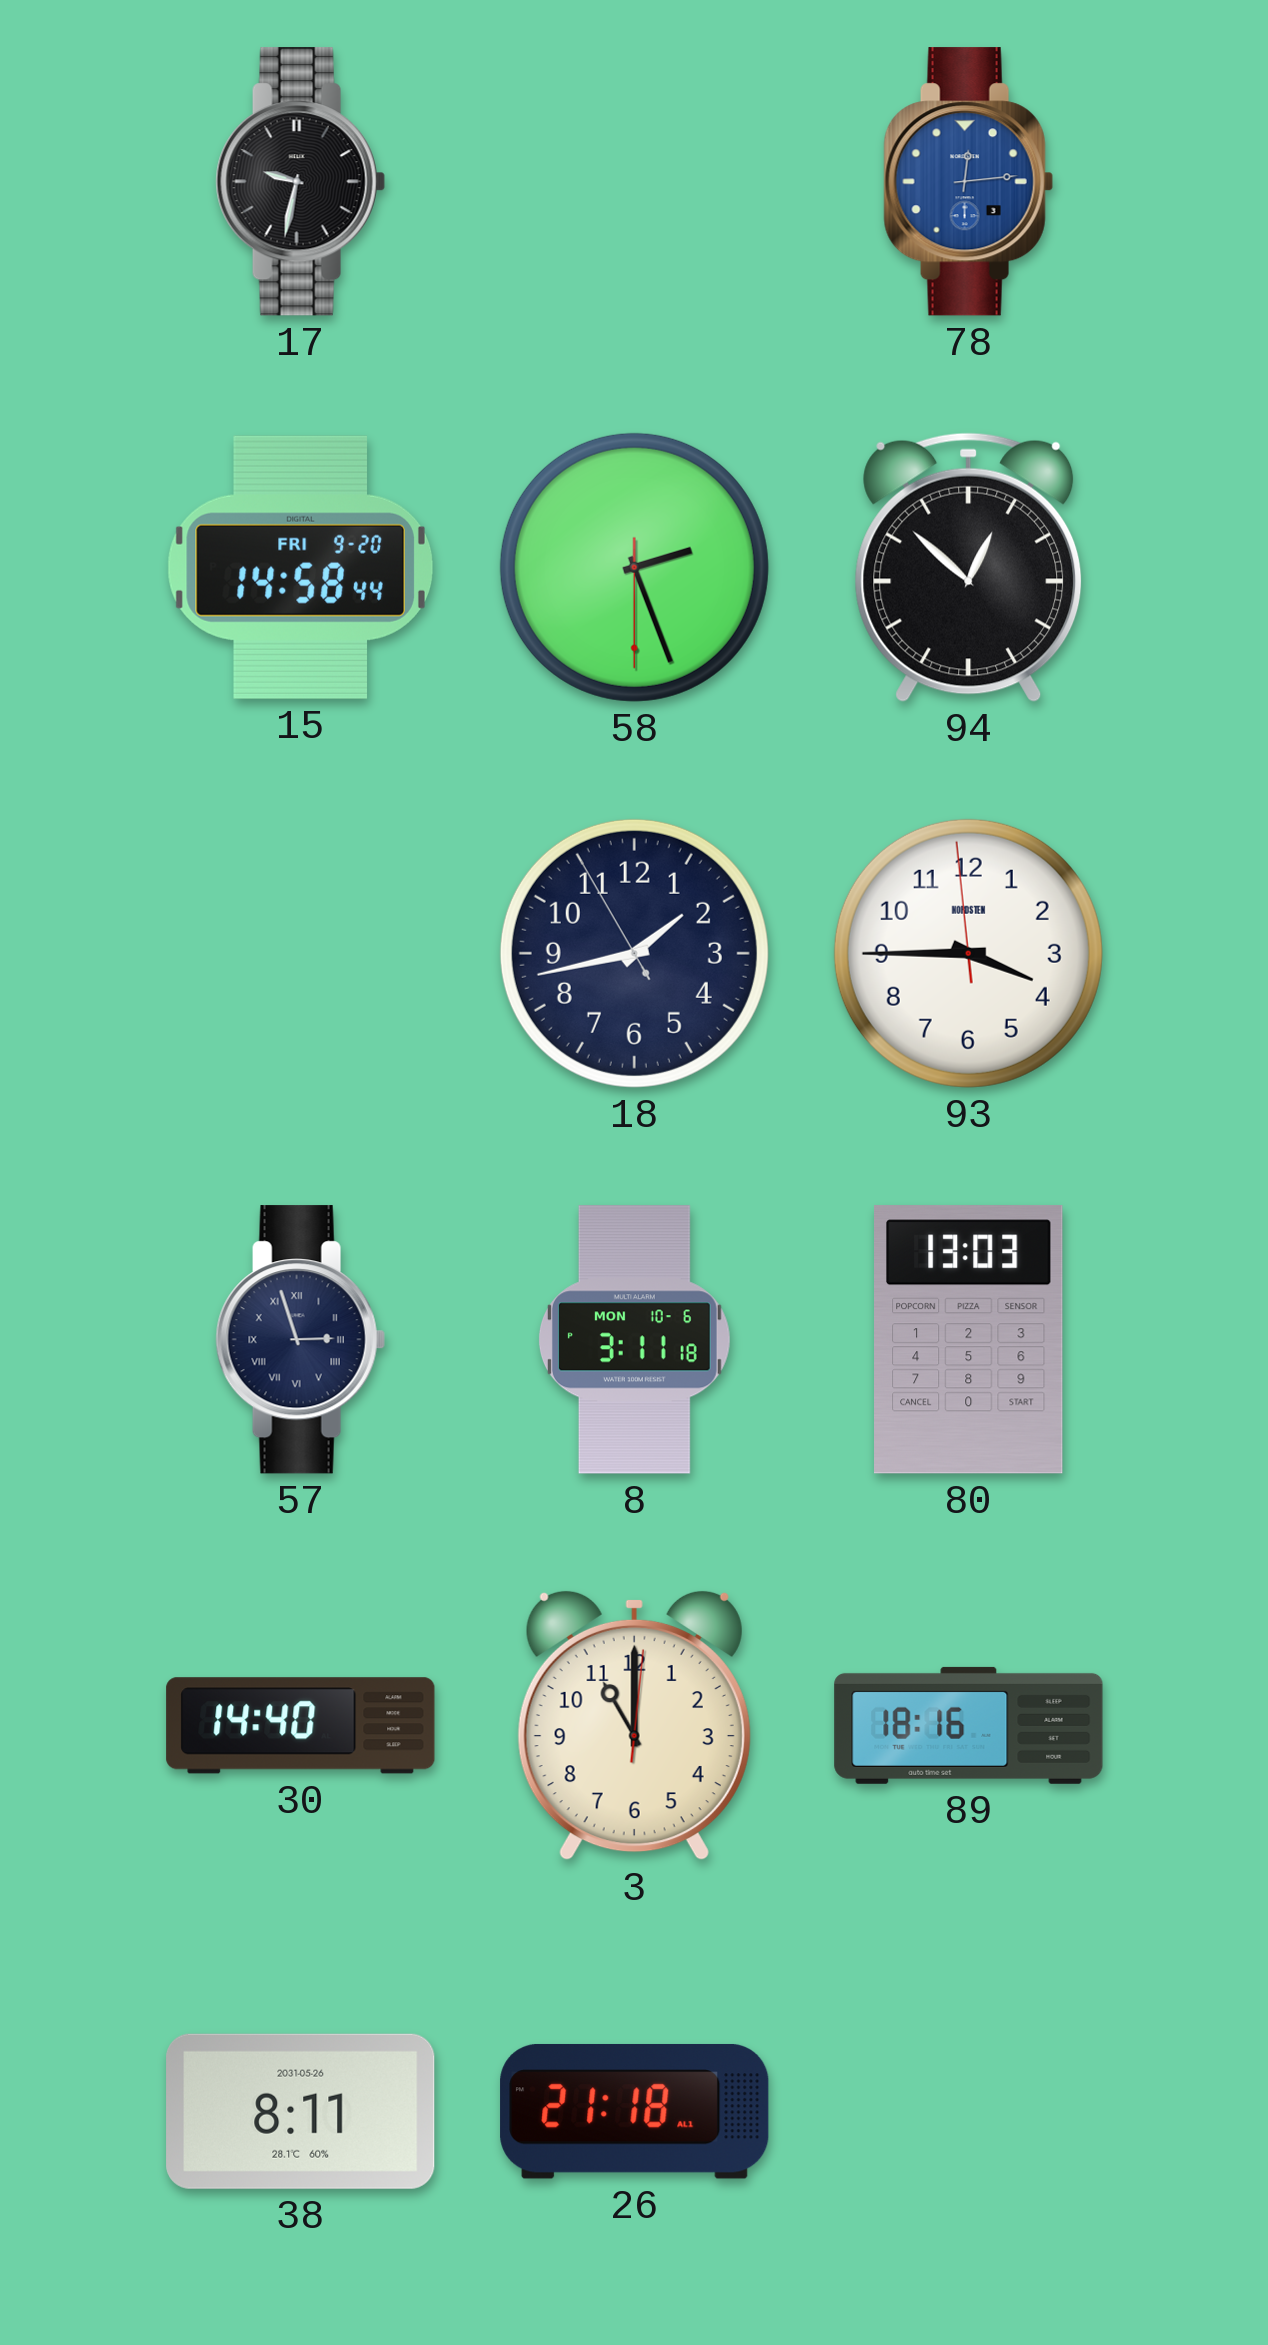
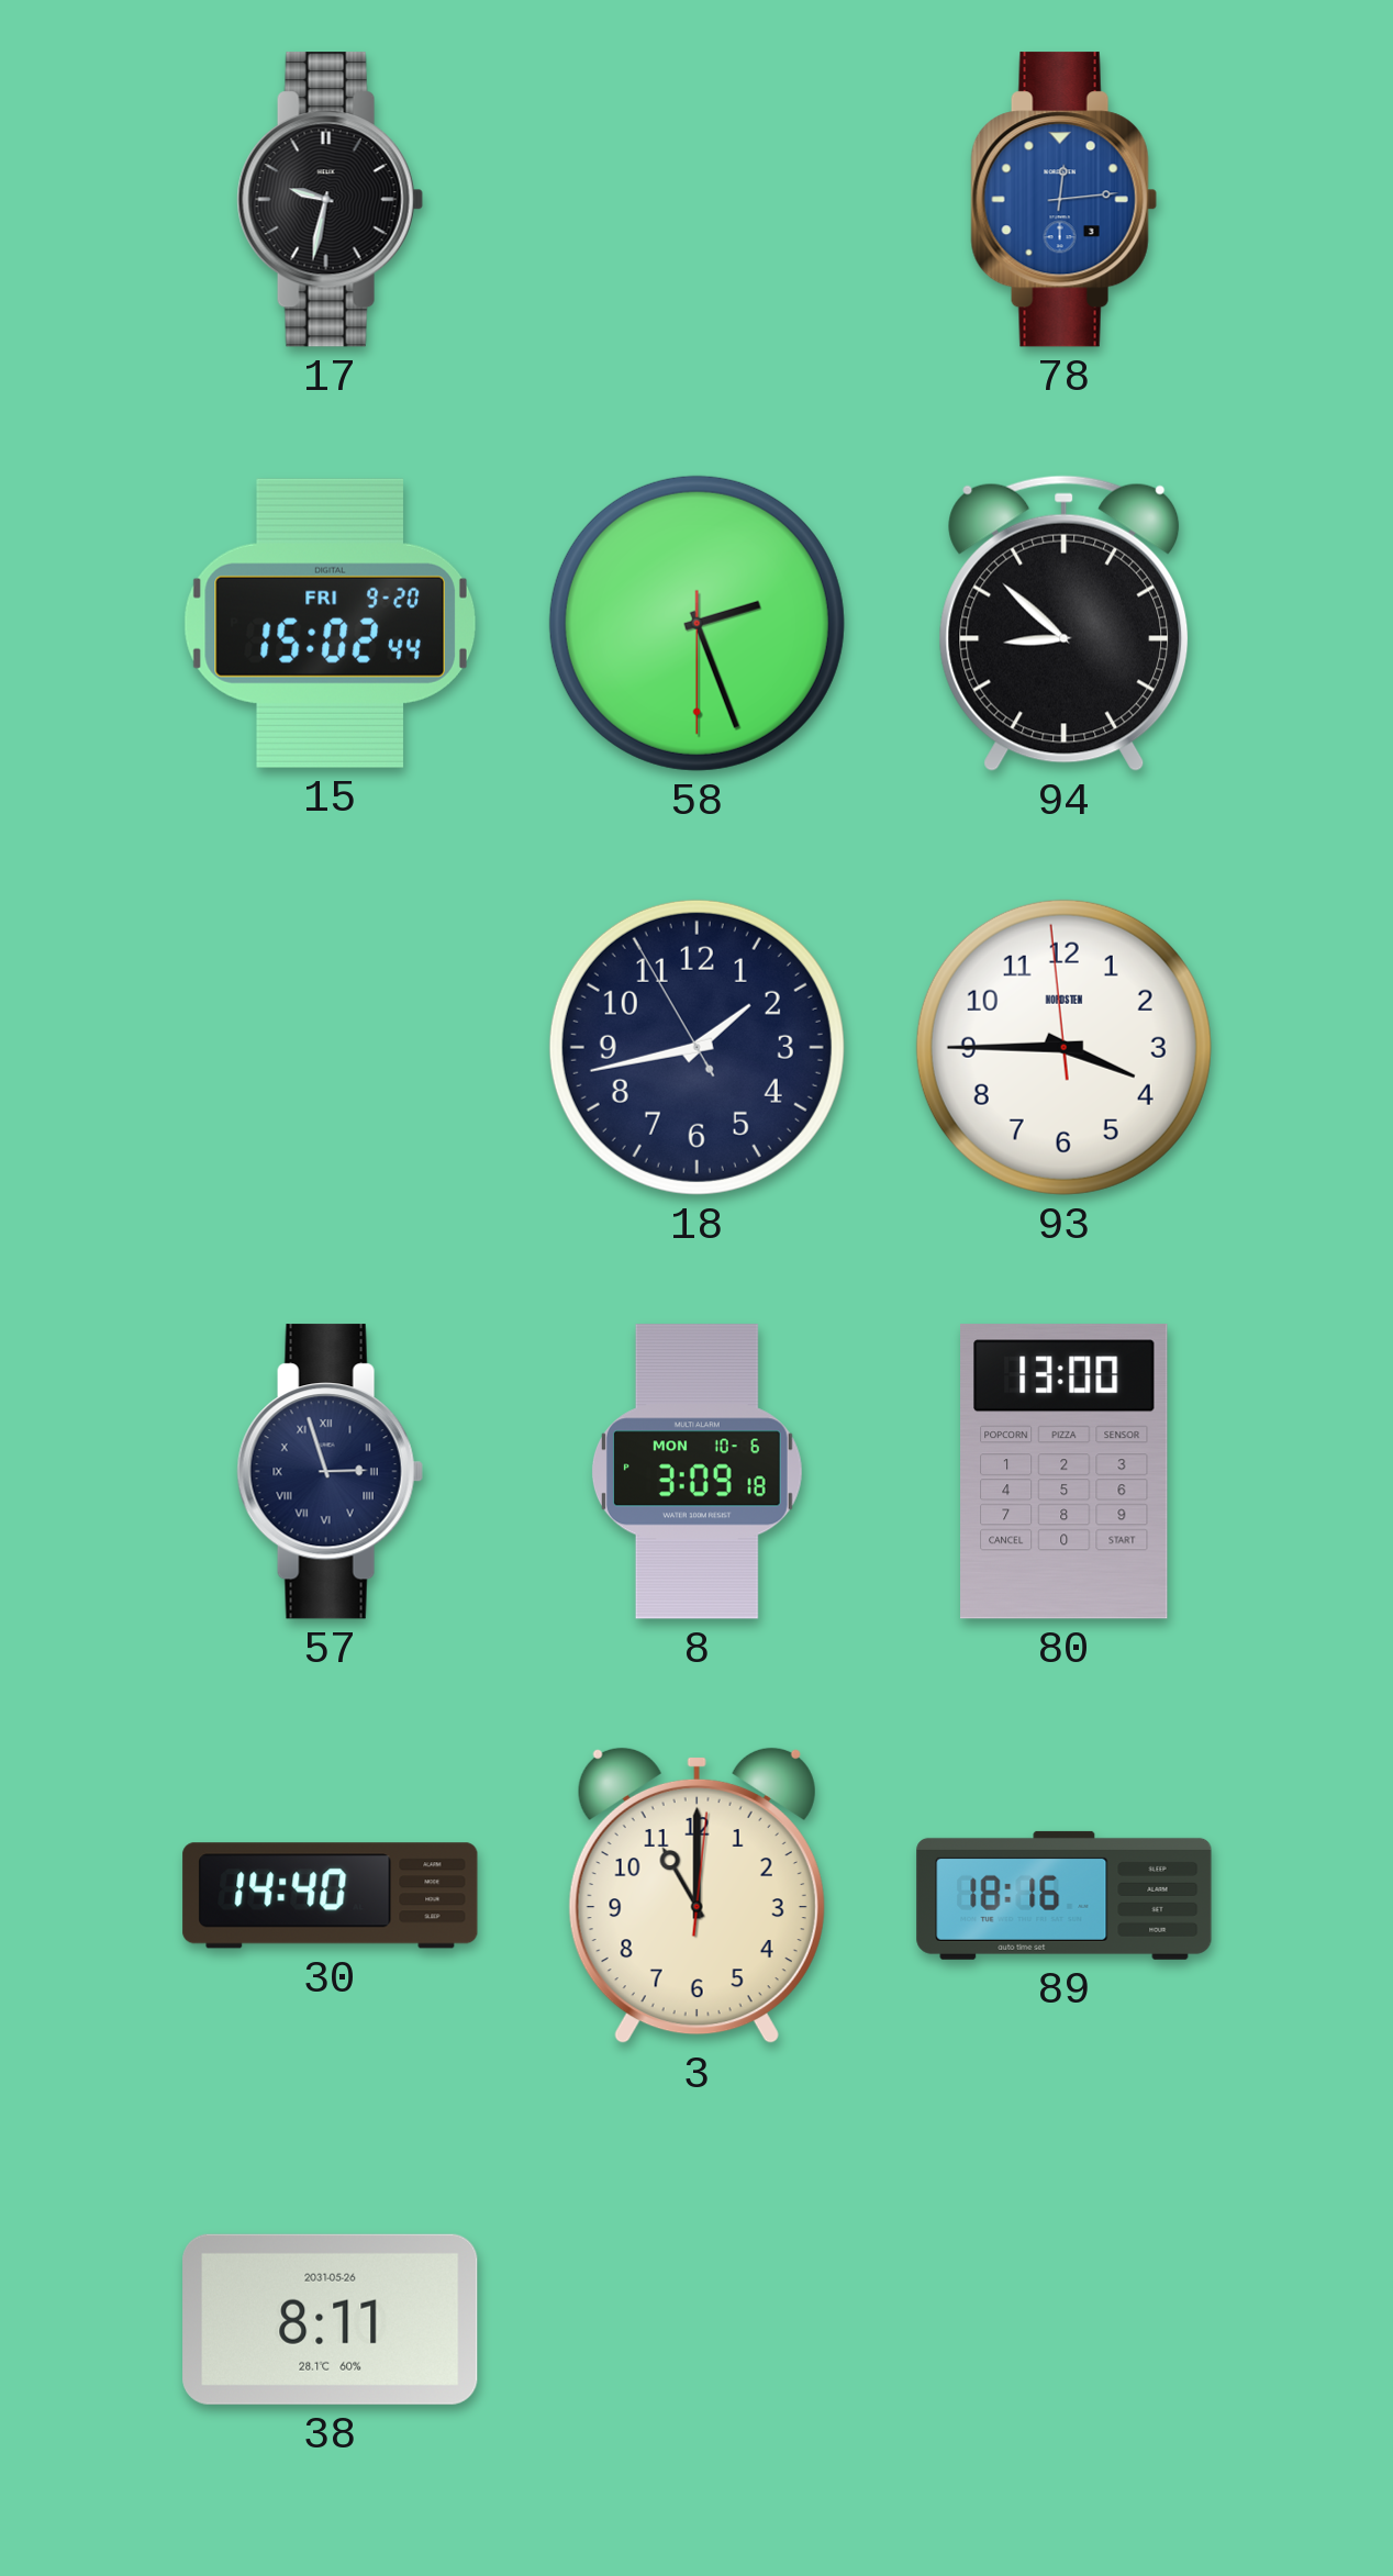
15: 14:58 -> 15:02 (330, 623)
94: 12:52 -> 8:52 (1065, 623)
8: 3:11 -> 3:09 (696, 1472)
80: 13:03 -> 13:00 (1065, 1472)
26: 21:18 -> none (635, 2111)
